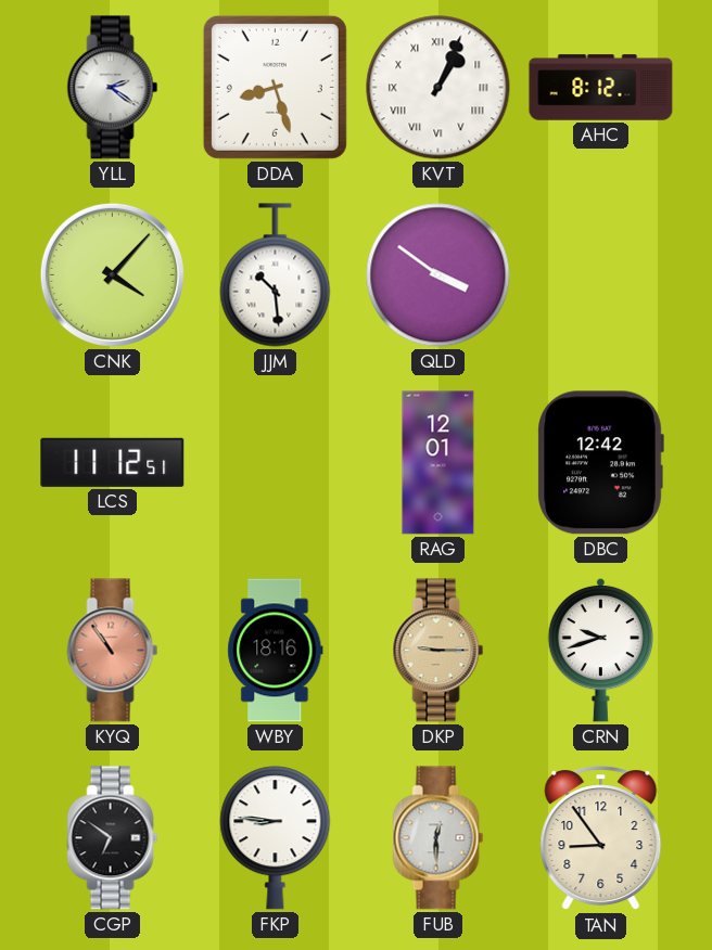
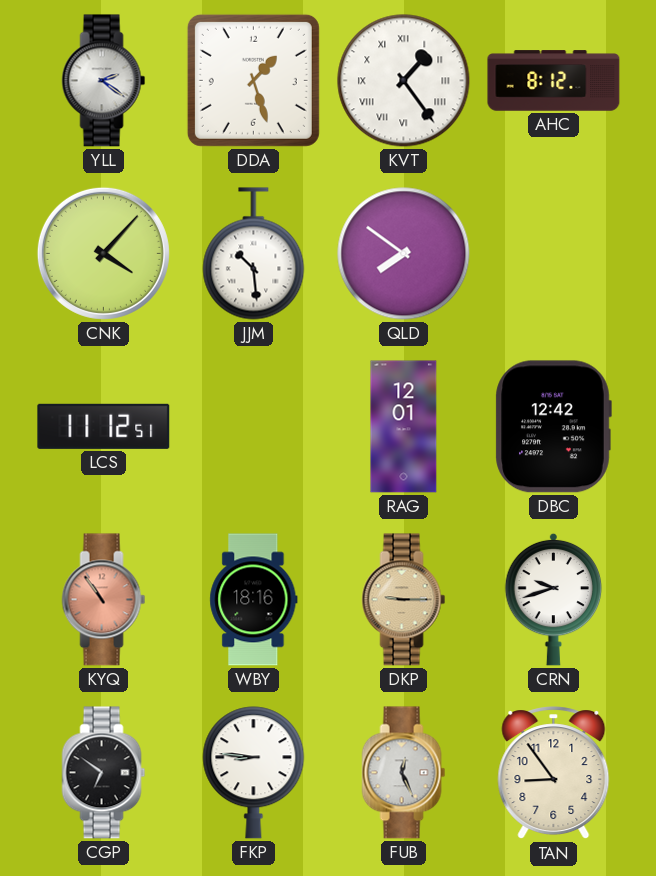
DDA: 8:27 -> 1:27 (253, 80)
KVT: 1:04 -> 1:24 (404, 81)
QLD: 3:51 -> 7:51 (404, 254)
FUB: 12:30 -> 12:26 (404, 773)
